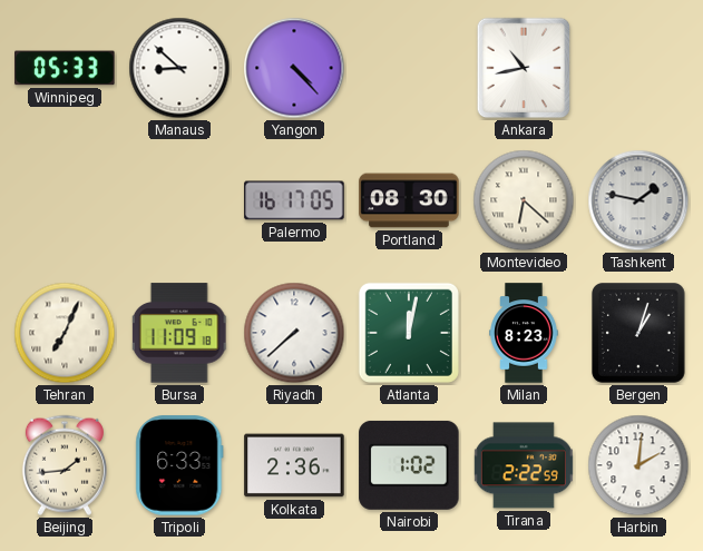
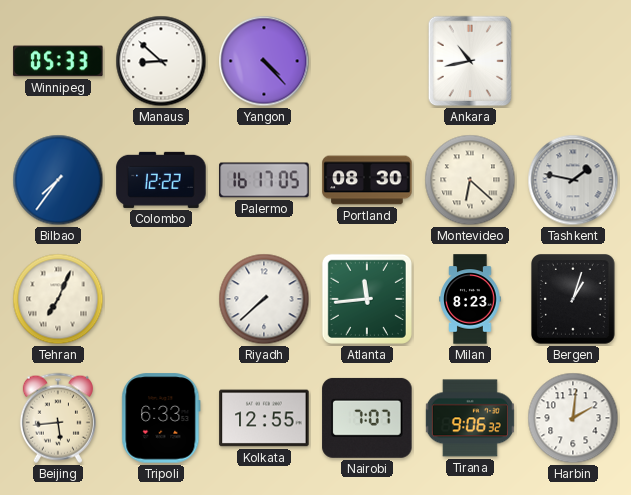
Bilbao: none -> 7:36 (58, 180)
Colombo: none -> 12:22 (161, 180)
Bursa: 11:09 -> none (179, 333)
Atlanta: 12:02 -> 11:44 (367, 299)
Beijing: 1:44 -> 5:44 (58, 418)
Kolkata: 2:36 -> 12:55 (264, 418)
Nairobi: 1:02 -> 7:07 (367, 418)
Tirana: 2:22 -> 9:06 (470, 418)
